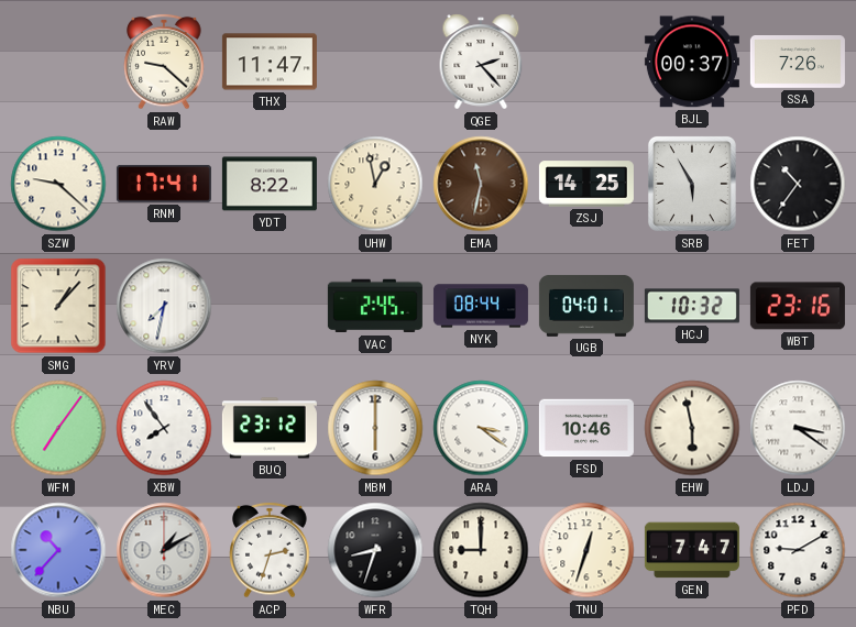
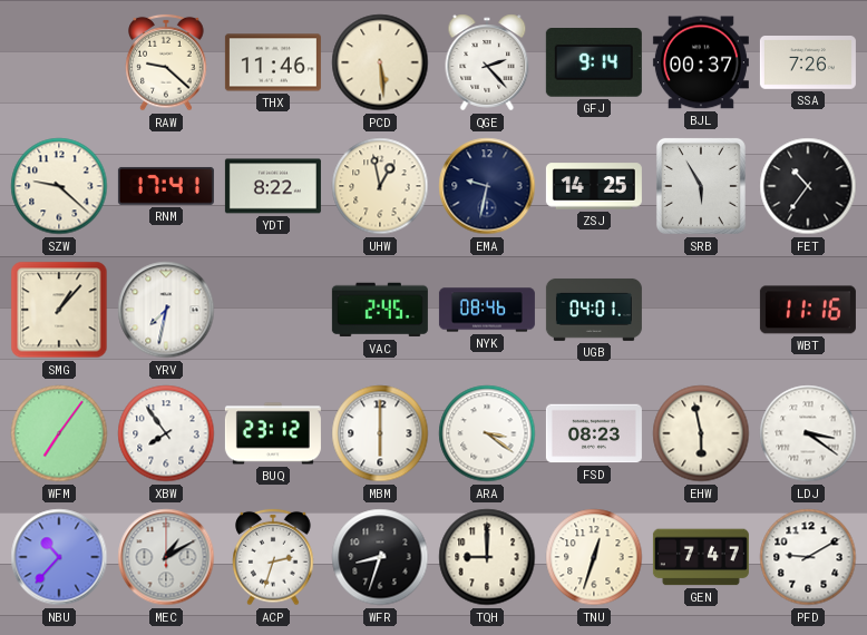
THX: 11:47 -> 11:46 (273, 62)
PCD: none -> 5:29 (380, 62)
GFJ: none -> 9:14 (594, 63)
EMA: 11:32 -> 9:32 (487, 186)
EMA dial: brown -> navy (487, 186)
NYK: 08:44 -> 08:46 (487, 310)
HCJ: 10:32 -> none (692, 306)
WBT: 23:16 -> 11:16 (808, 310)
FSD: 10:46 -> 08:23 (594, 433)
